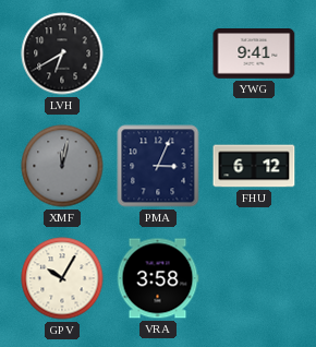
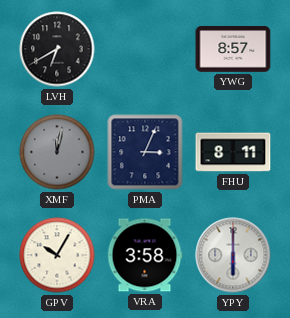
YWG: 9:41 -> 8:57 (233, 50)
FHU: 6:12 -> 8:11 (233, 152)
YPY: none -> 6:00 (233, 255)
